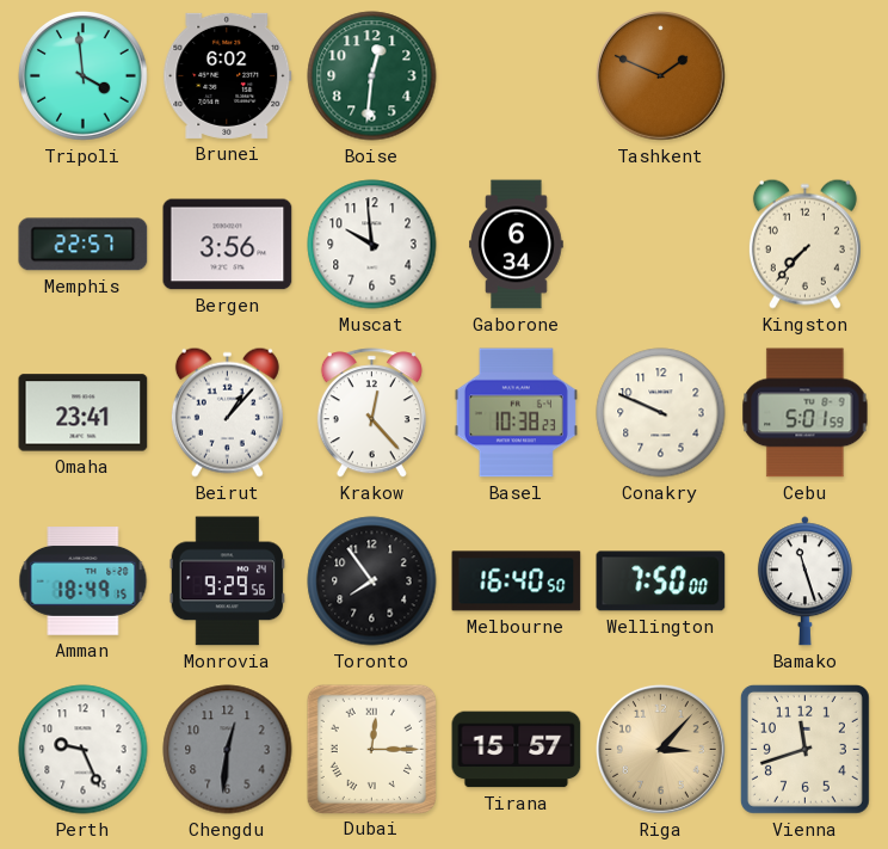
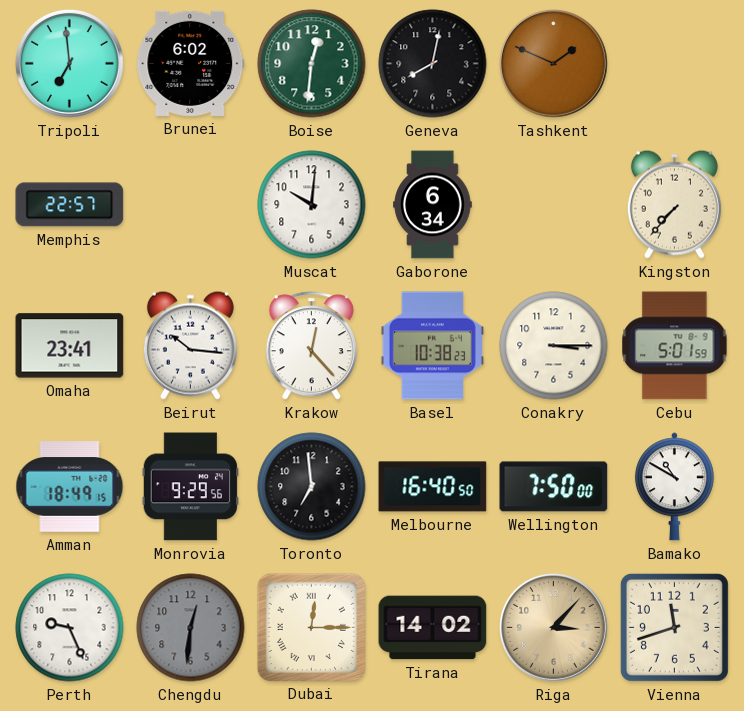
Tripoli: 3:59 -> 6:59 (70, 64)
Geneva: none -> 8:02 (433, 64)
Bergen: 3:56 -> none (228, 245)
Muscat: 9:59 -> 10:01 (312, 205)
Beirut: 1:07 -> 10:16 (190, 345)
Conakry: 9:49 -> 3:15 (554, 346)
Toronto: 7:54 -> 6:59 (312, 487)
Bamako: 11:27 -> 10:50 (674, 487)
Tirana: 15:57 -> 14:02 (433, 628)
